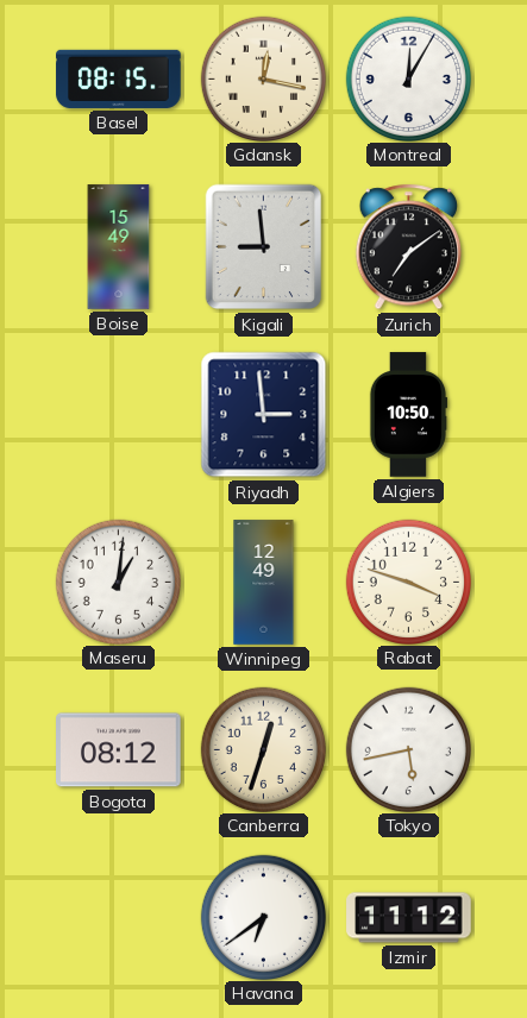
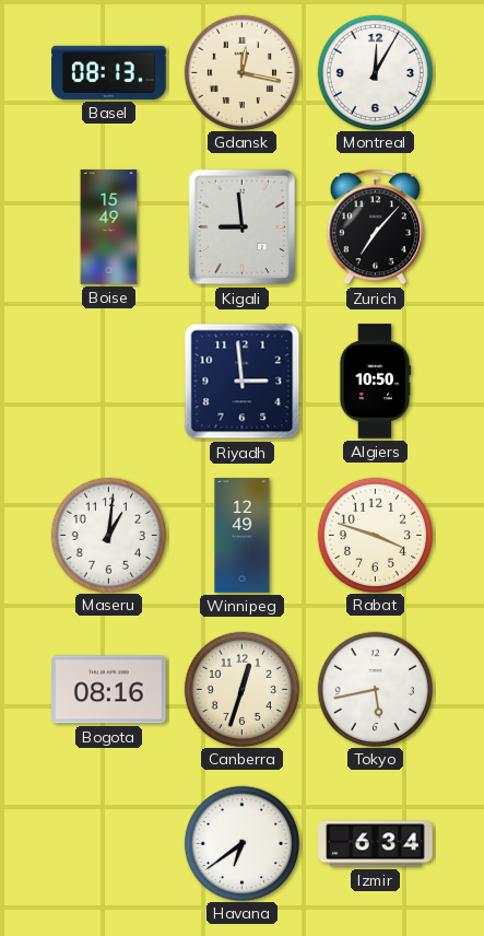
Basel: 08:15 -> 08:13 (109, 72)
Zurich: 7:09 -> 7:07 (375, 227)
Bogota: 08:12 -> 08:16 (109, 690)
Izmir: 11:12 -> 6:34 (376, 844)
